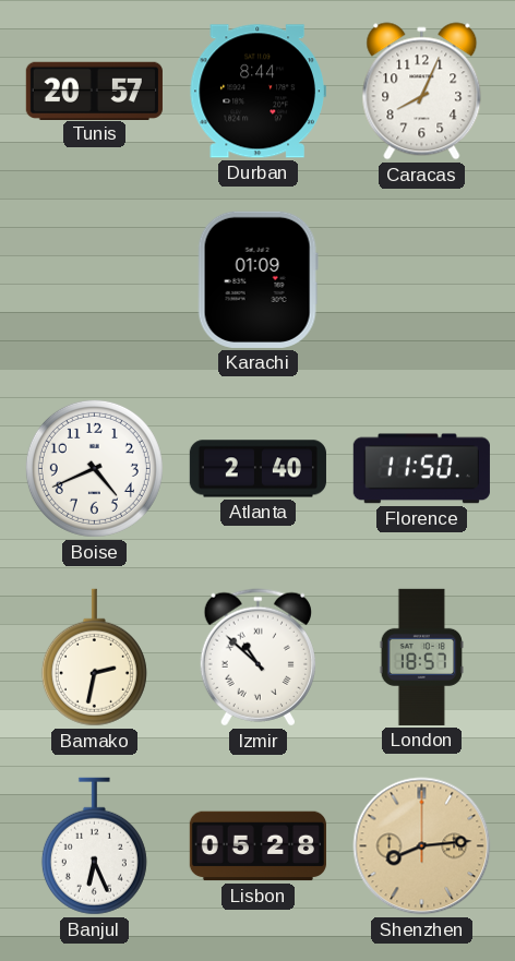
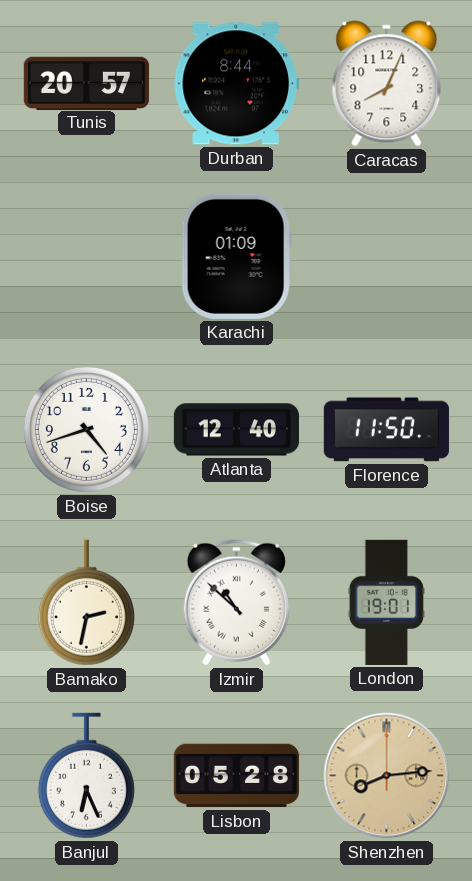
Boise: 4:41 -> 4:42 (86, 429)
Atlanta: 2:40 -> 12:40 (236, 430)
London: 18:57 -> 19:01 (386, 602)
